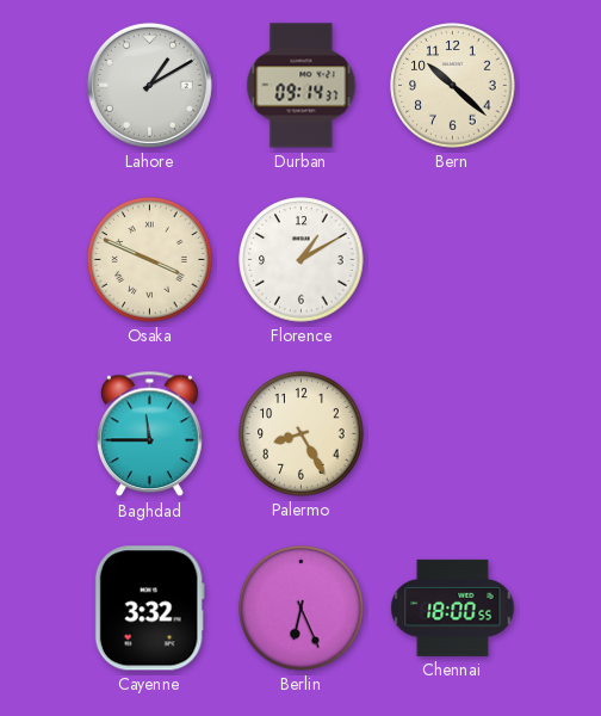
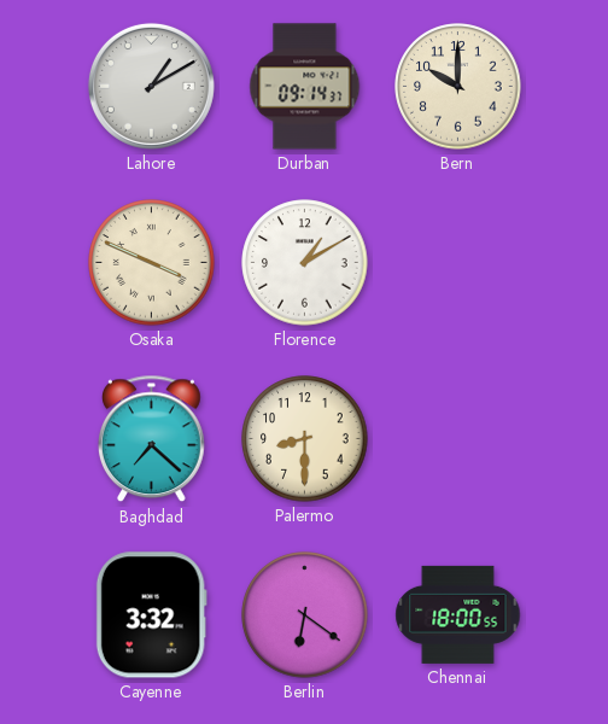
Bern: 10:22 -> 10:00 (458, 87)
Baghdad: 11:45 -> 7:22 (152, 439)
Palermo: 8:25 -> 8:30 (305, 439)
Berlin: 6:26 -> 6:21 (305, 615)
